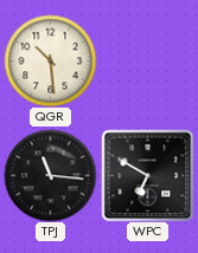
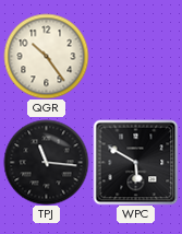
QGR: 10:29 -> 10:24 (46, 56)
WPC: 6:50 -> 5:50 (135, 162)
